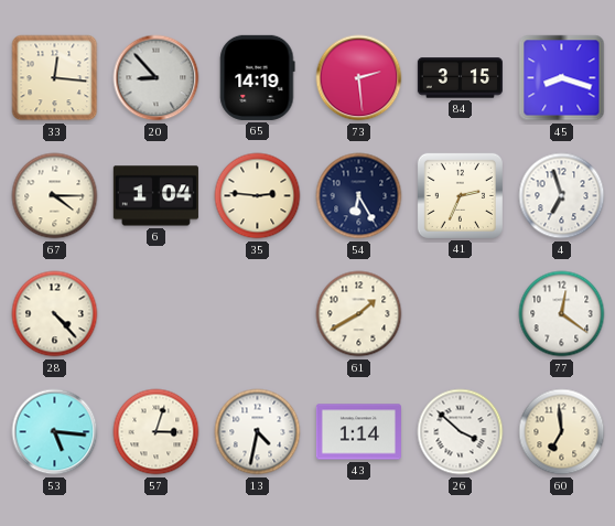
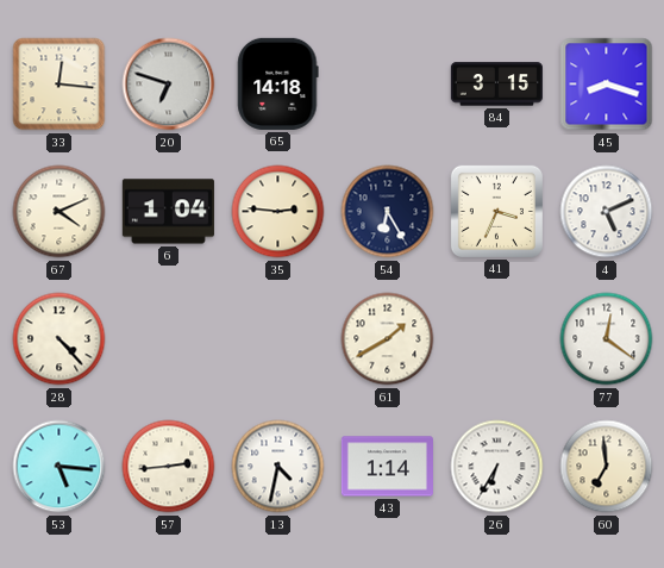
20: 8:53 -> 6:48 (169, 85)
65: 14:19 -> 14:18 (278, 83)
73: 2:29 -> none (359, 78)
67: 4:15 -> 4:11 (59, 212)
41: 2:34 -> 3:34 (496, 211)
4: 6:57 -> 5:11 (607, 212)
57: 3:03 -> 2:44 (169, 467)
26: 3:52 -> 6:35 (497, 467)
